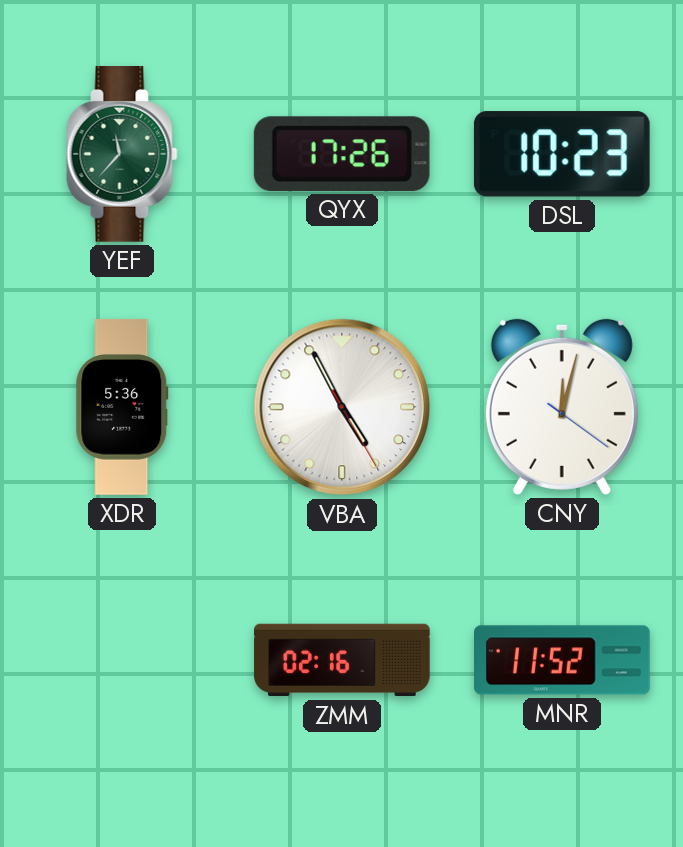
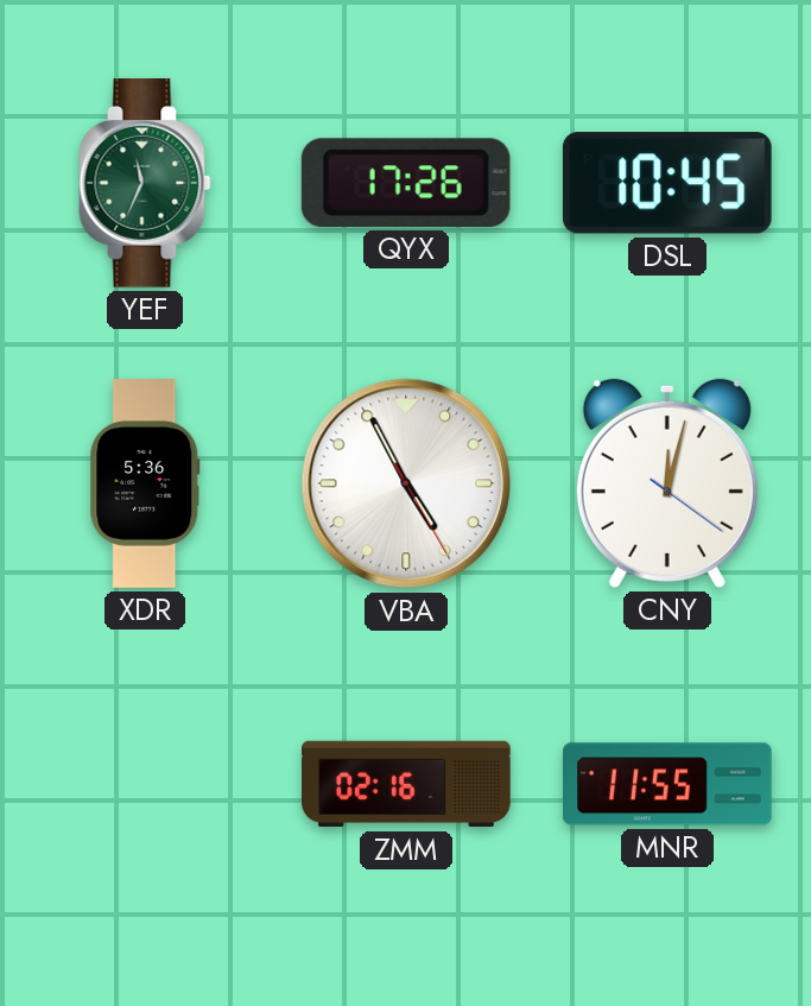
YEF: 11:37 -> 11:34 (145, 184)
DSL: 10:23 -> 10:45 (667, 183)
MNR: 11:52 -> 11:55 (669, 784)
